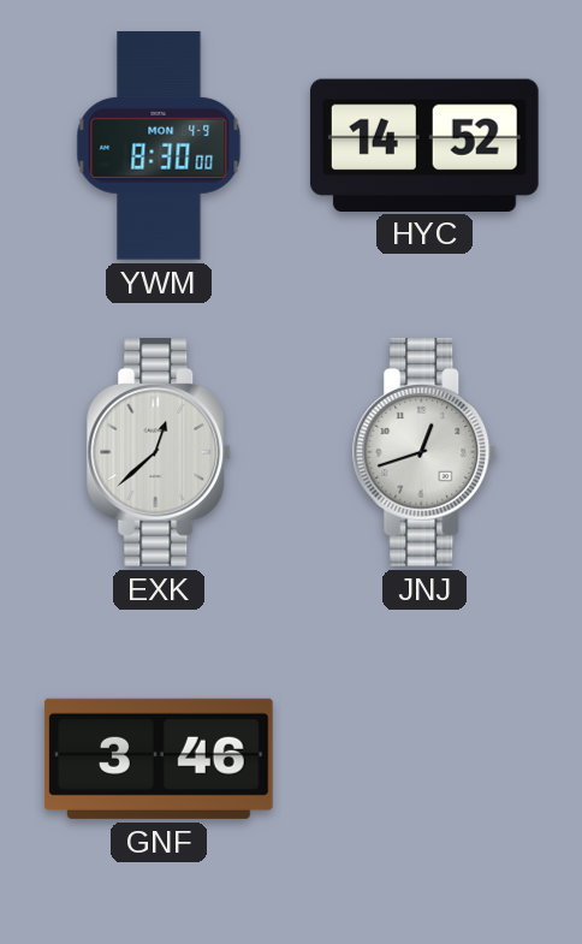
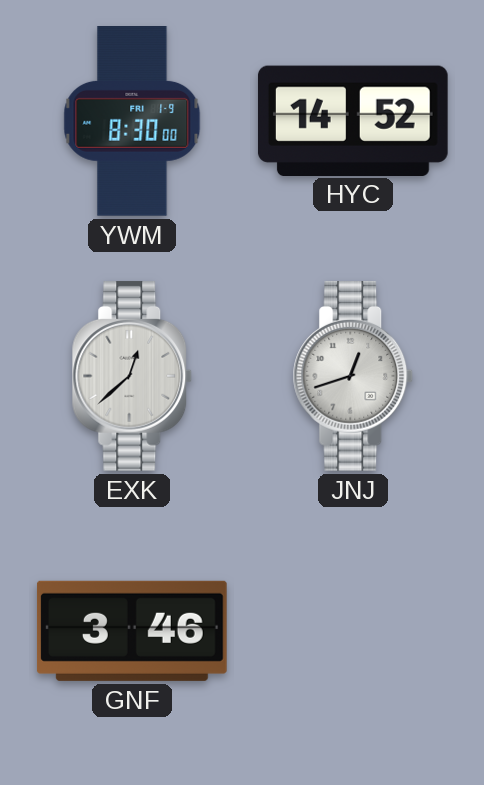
YWM date: MON 4-9 -> FRI 1-9 (132, 122)
